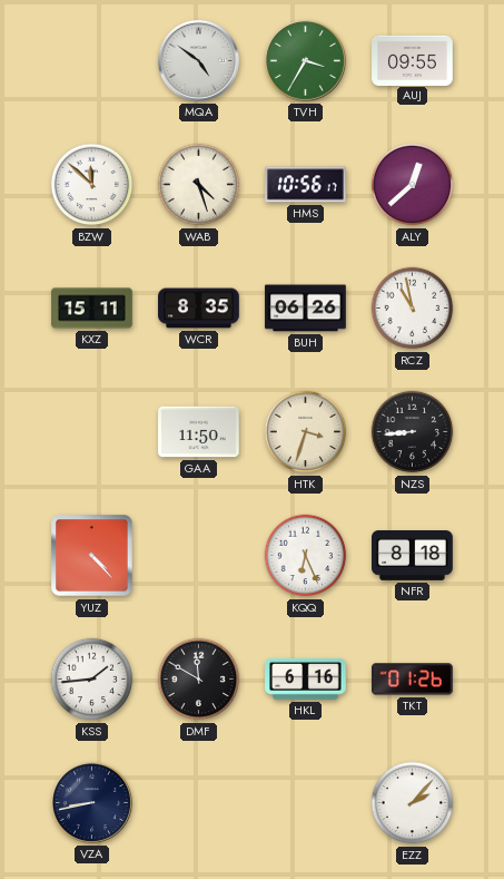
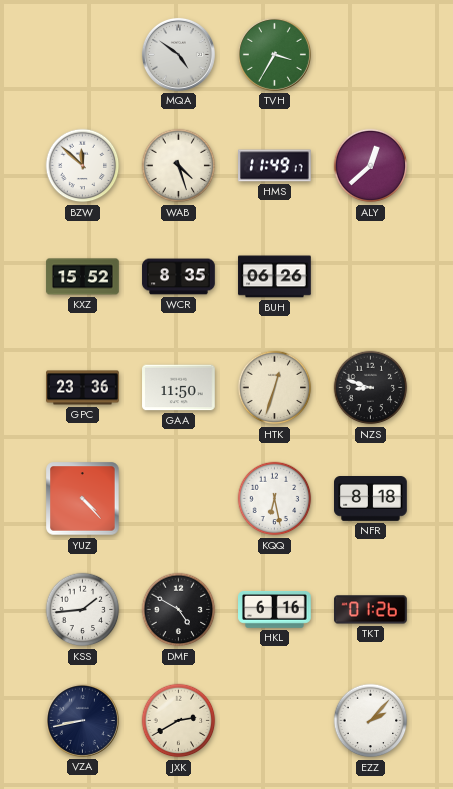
AUJ: 09:55 -> none (413, 60)
HMS: 10:56 -> 11:49 (275, 166)
KXZ: 15:11 -> 15:52 (83, 277)
RCZ: 10:58 -> none (413, 309)
GPC: none -> 23:36 (83, 388)
HTK: 3:33 -> 12:33 (275, 388)
NZS: 8:44 -> 8:48 (371, 388)
KQQ: 6:26 -> 6:28 (275, 499)
DMF: 11:50 -> 4:50 (179, 610)
JXK: none -> 2:40 (179, 721)
